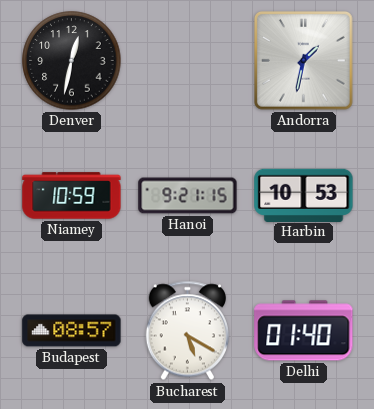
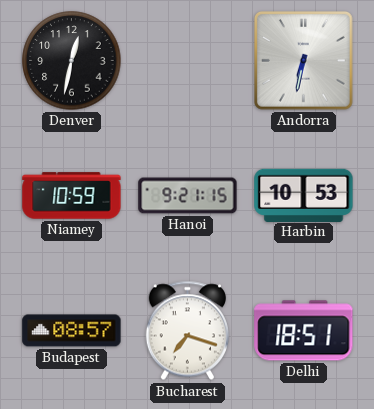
Andorra: 1:32 -> 6:32 (304, 61)
Bucharest: 5:20 -> 7:18 (187, 331)
Delhi: 01:40 -> 18:51 (304, 331)
